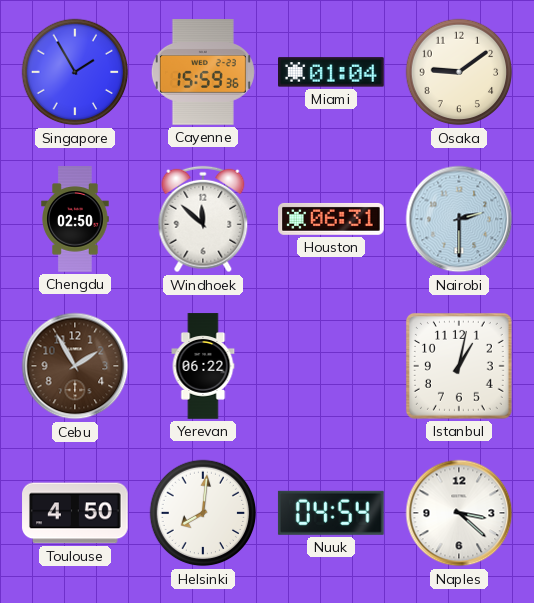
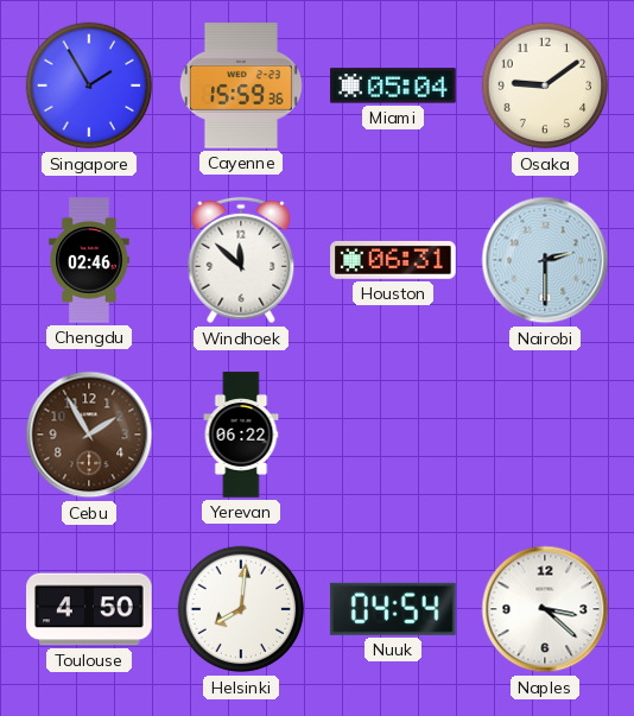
Miami: 01:04 -> 05:04 (394, 85)
Chengdu: 02:50 -> 02:46 (89, 260)
Istanbul: 1:02 -> none (459, 366)
